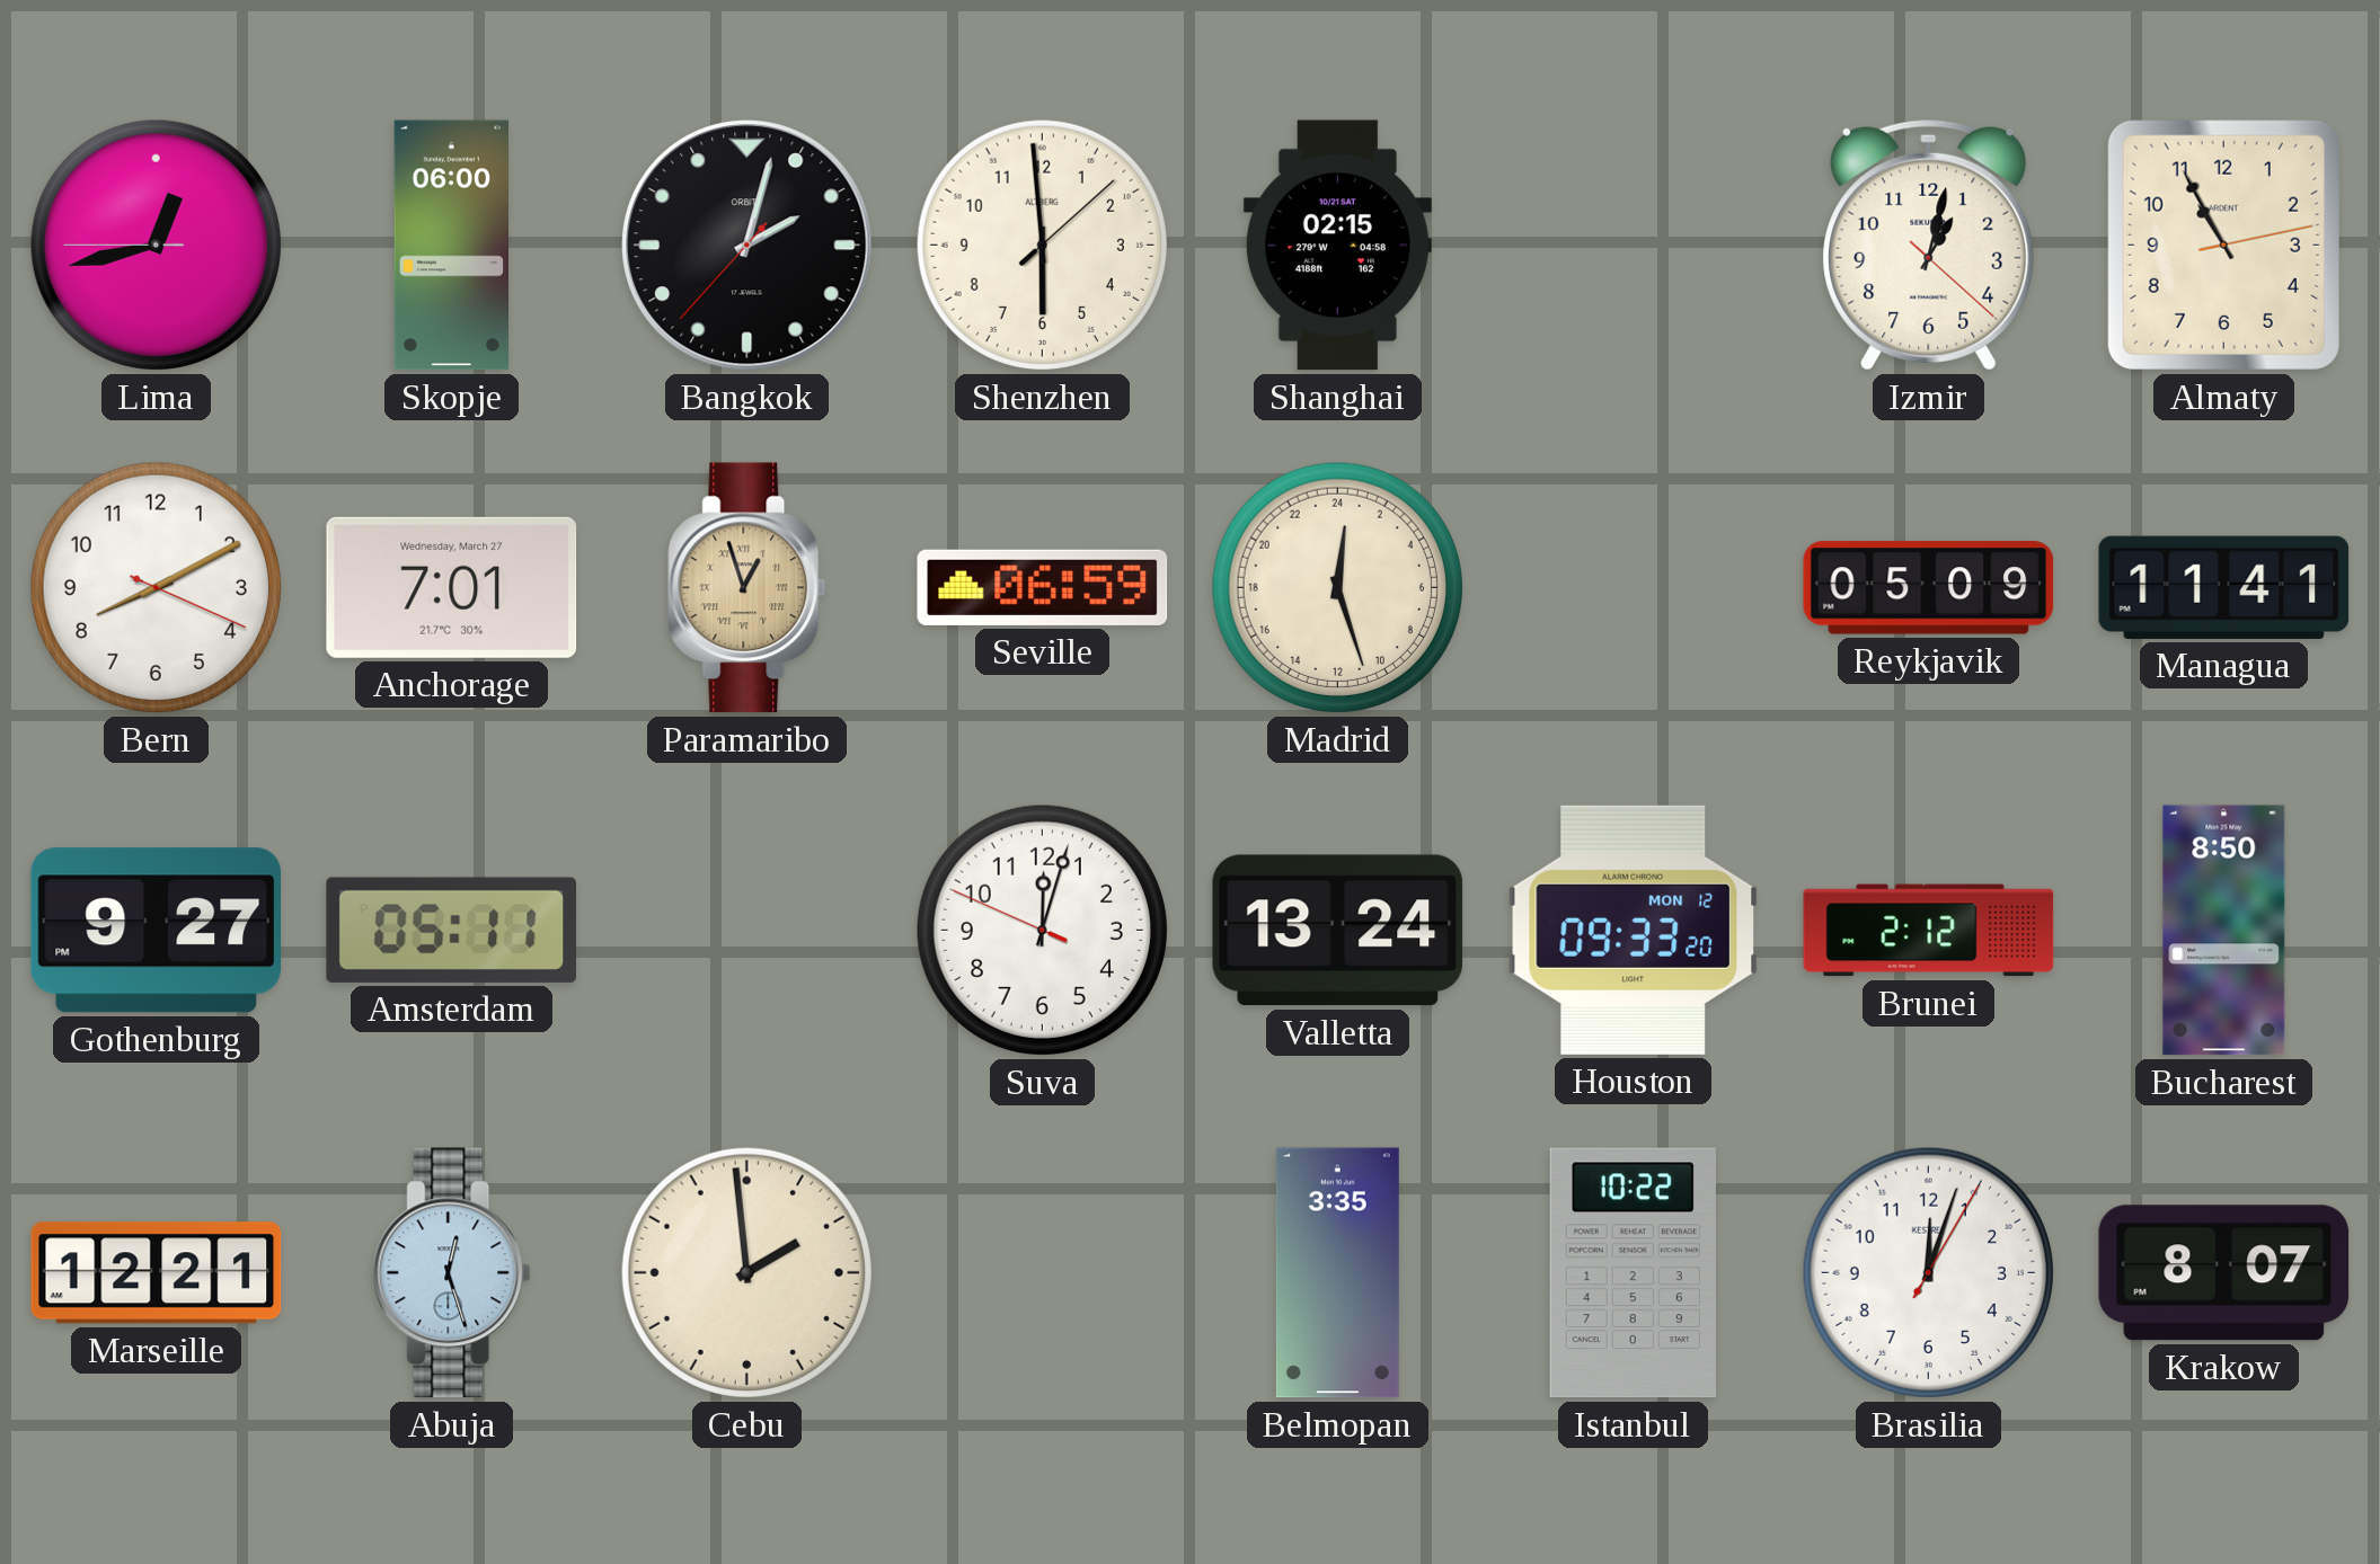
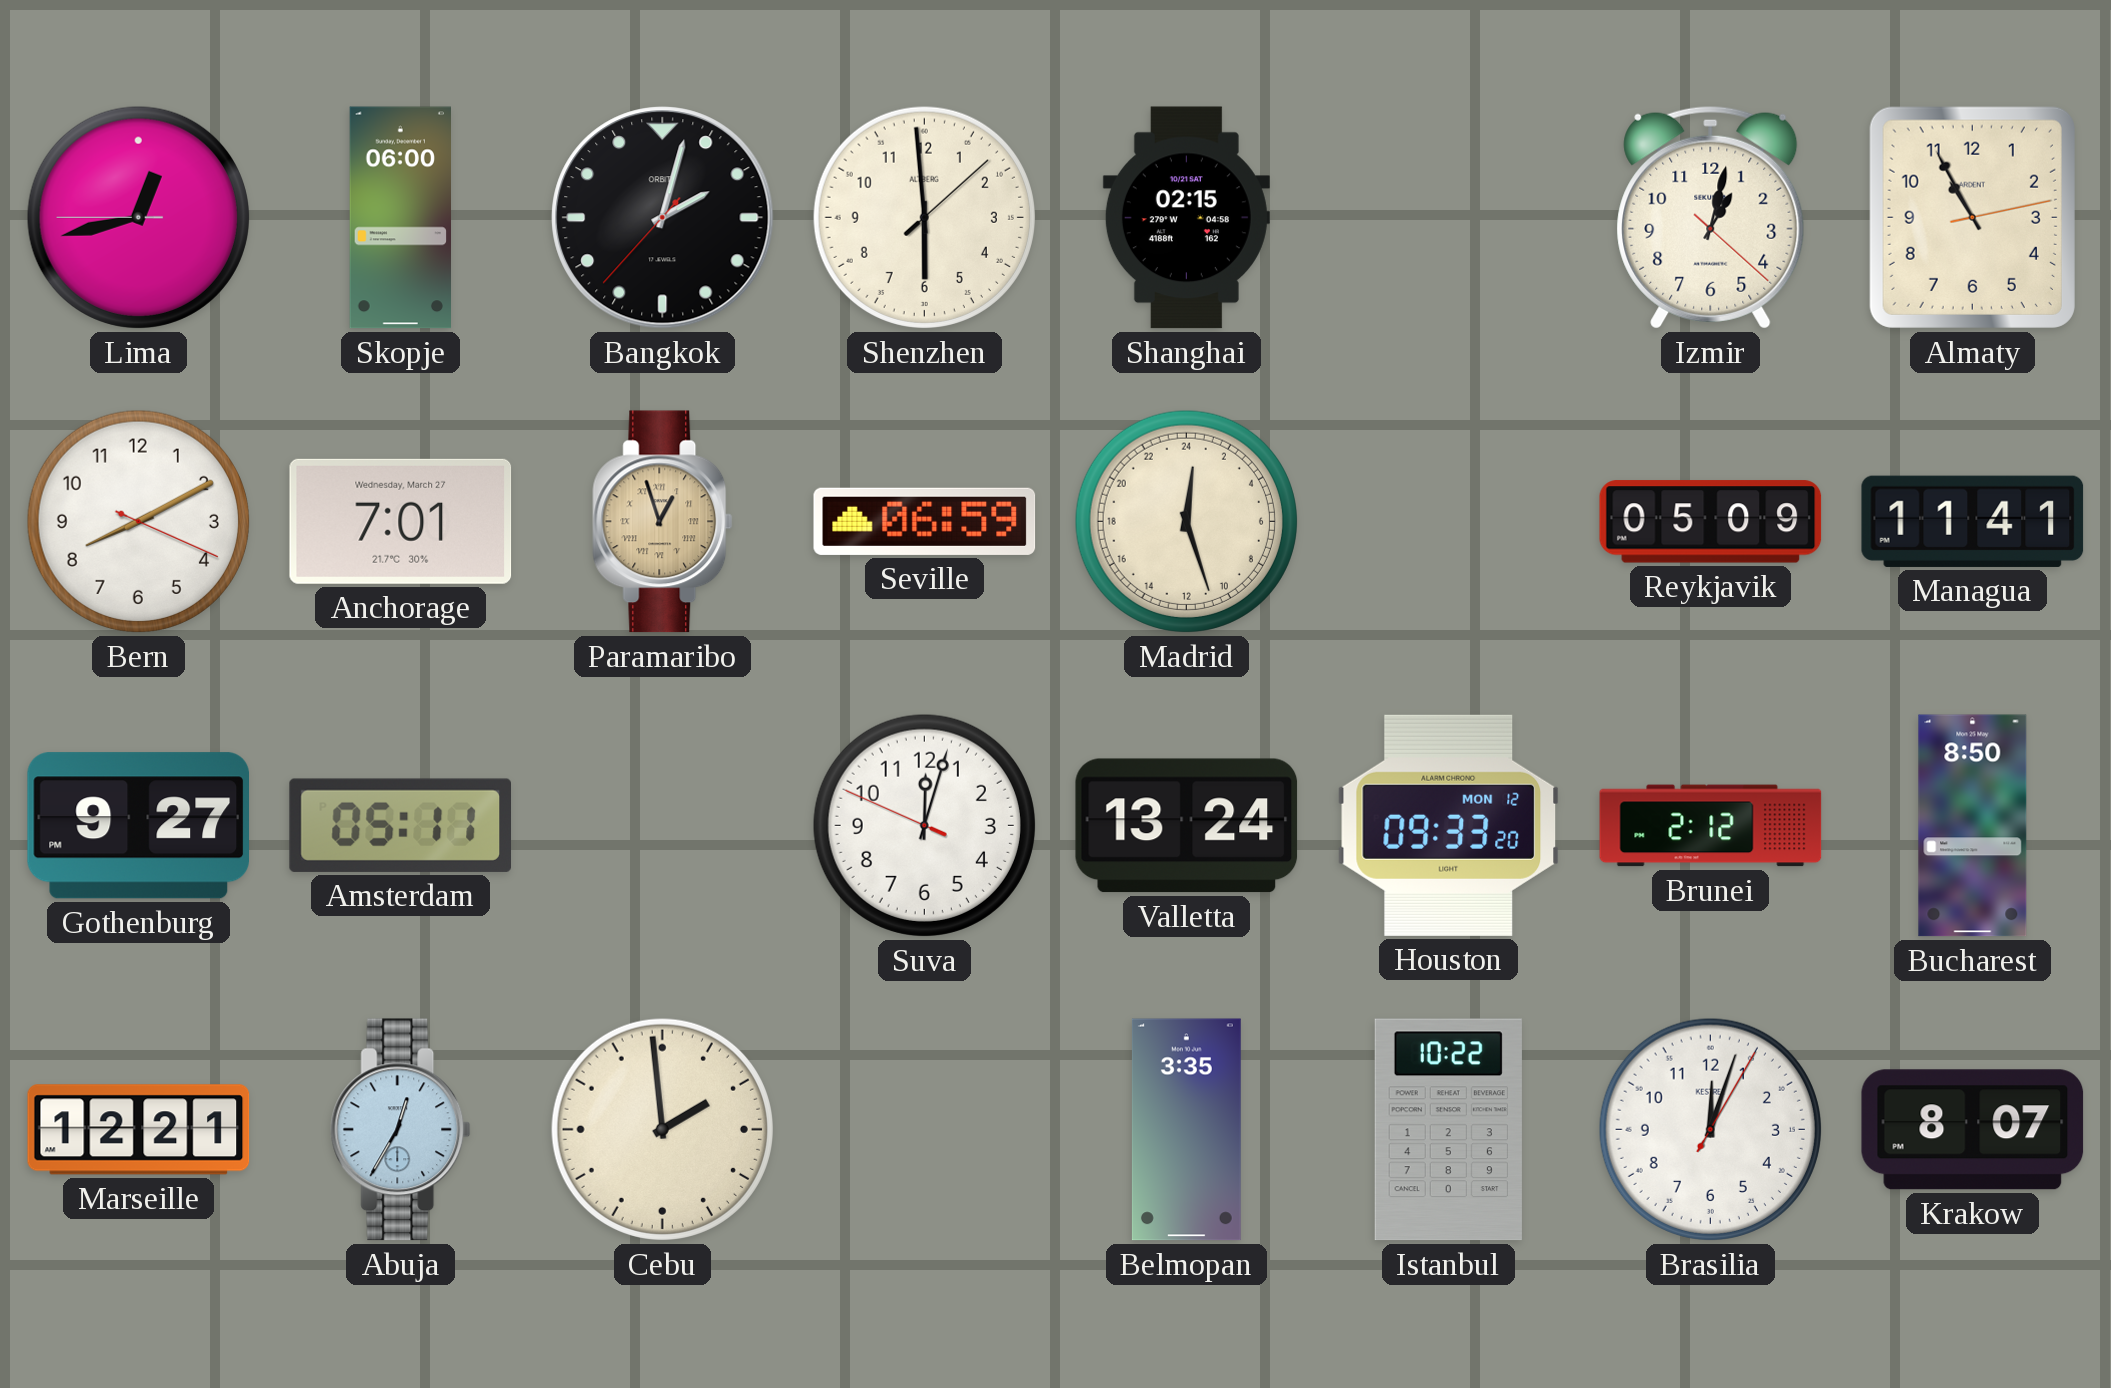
Abuja: 12:27 -> 12:35 (401, 1130)
